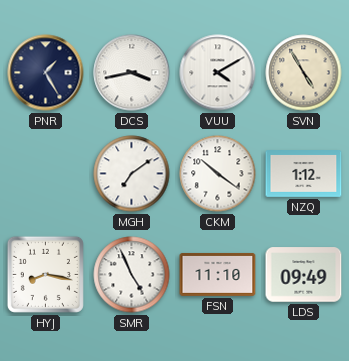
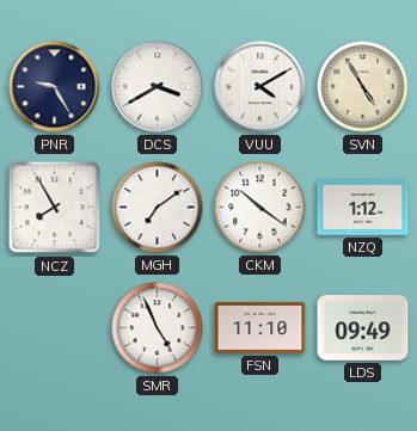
PNR: 1:25 -> 9:25 (55, 87)
DCS: 3:43 -> 3:40 (158, 87)
NCZ: none -> 7:55 (55, 208)
HYJ: 8:17 -> none (45, 274)
